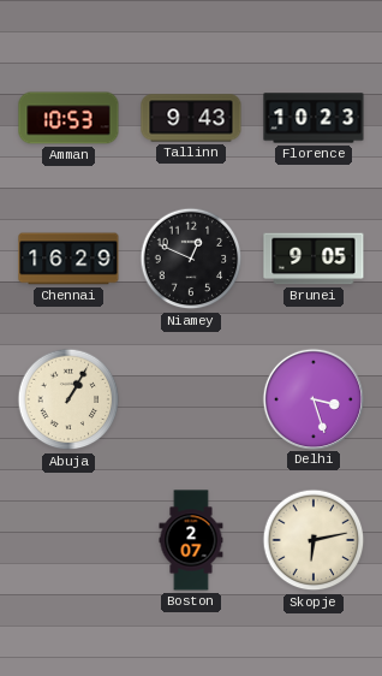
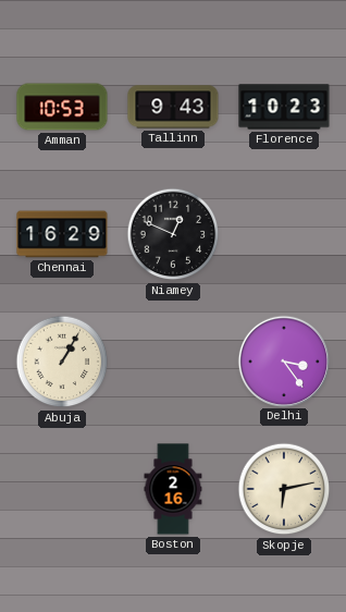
Brunei: 9:05 -> none (314, 259)
Delhi: 3:27 -> 3:24 (283, 360)
Boston: 2:07 -> 2:16 (173, 489)
